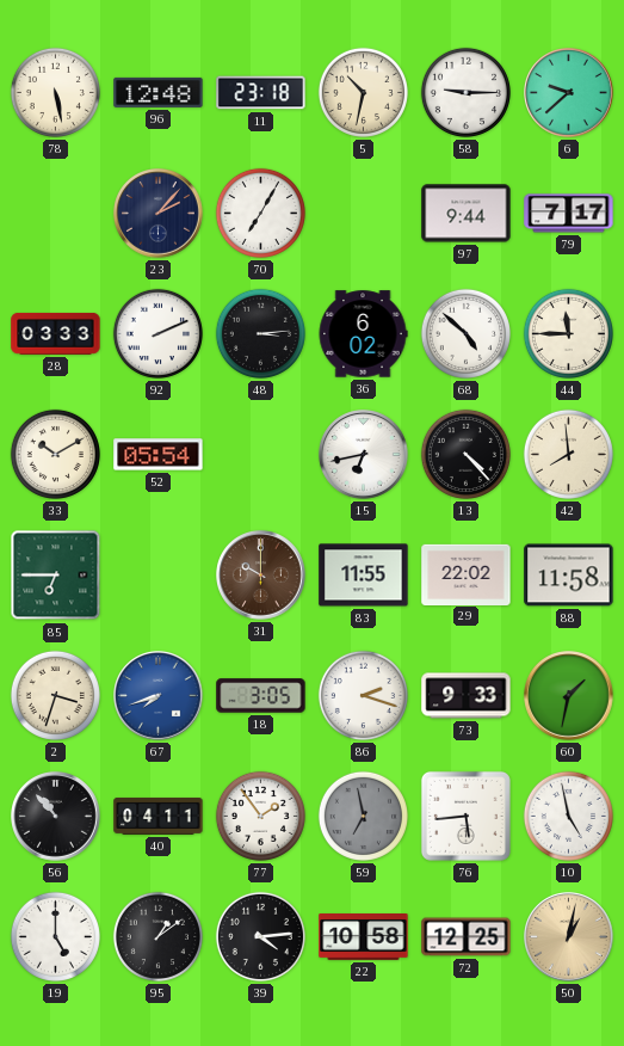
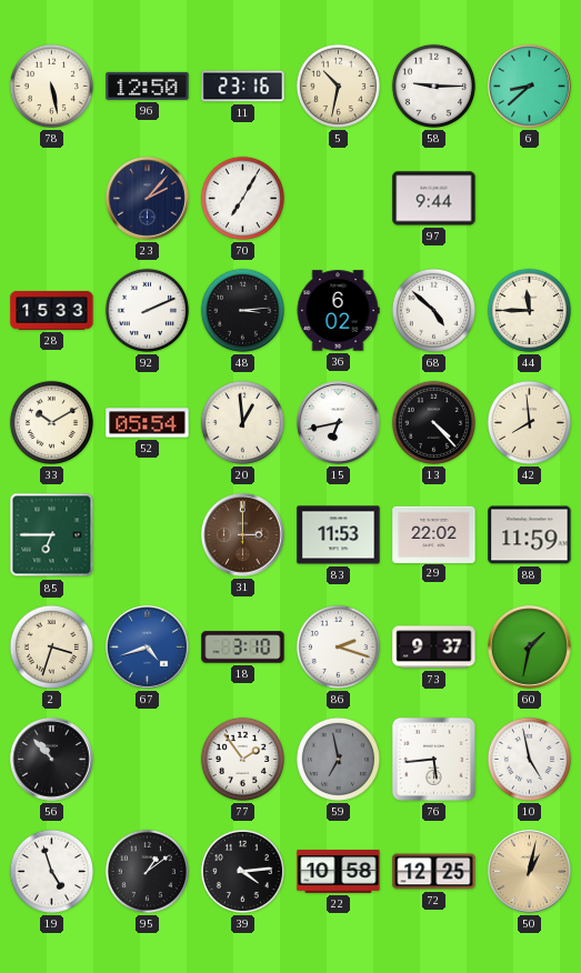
96: 12:48 -> 12:50 (148, 86)
11: 23:18 -> 23:16 (243, 87)
6: 9:38 -> 8:38 (530, 87)
79: 7:17 -> none (569, 214)
28: 03:33 -> 15:33 (52, 310)
20: none -> 12:59 (242, 422)
31: 10:00 -> 3:00 (243, 535)
83: 11:55 -> 11:53 (339, 535)
88: 11:58 -> 11:59 (530, 535)
67: 7:42 -> 4:42 (148, 648)
18: 3:05 -> 3:10 (243, 648)
73: 9:33 -> 9:37 (434, 648)
40: 04:11 -> none (159, 816)
19: 5:00 -> 4:57 (51, 871)
